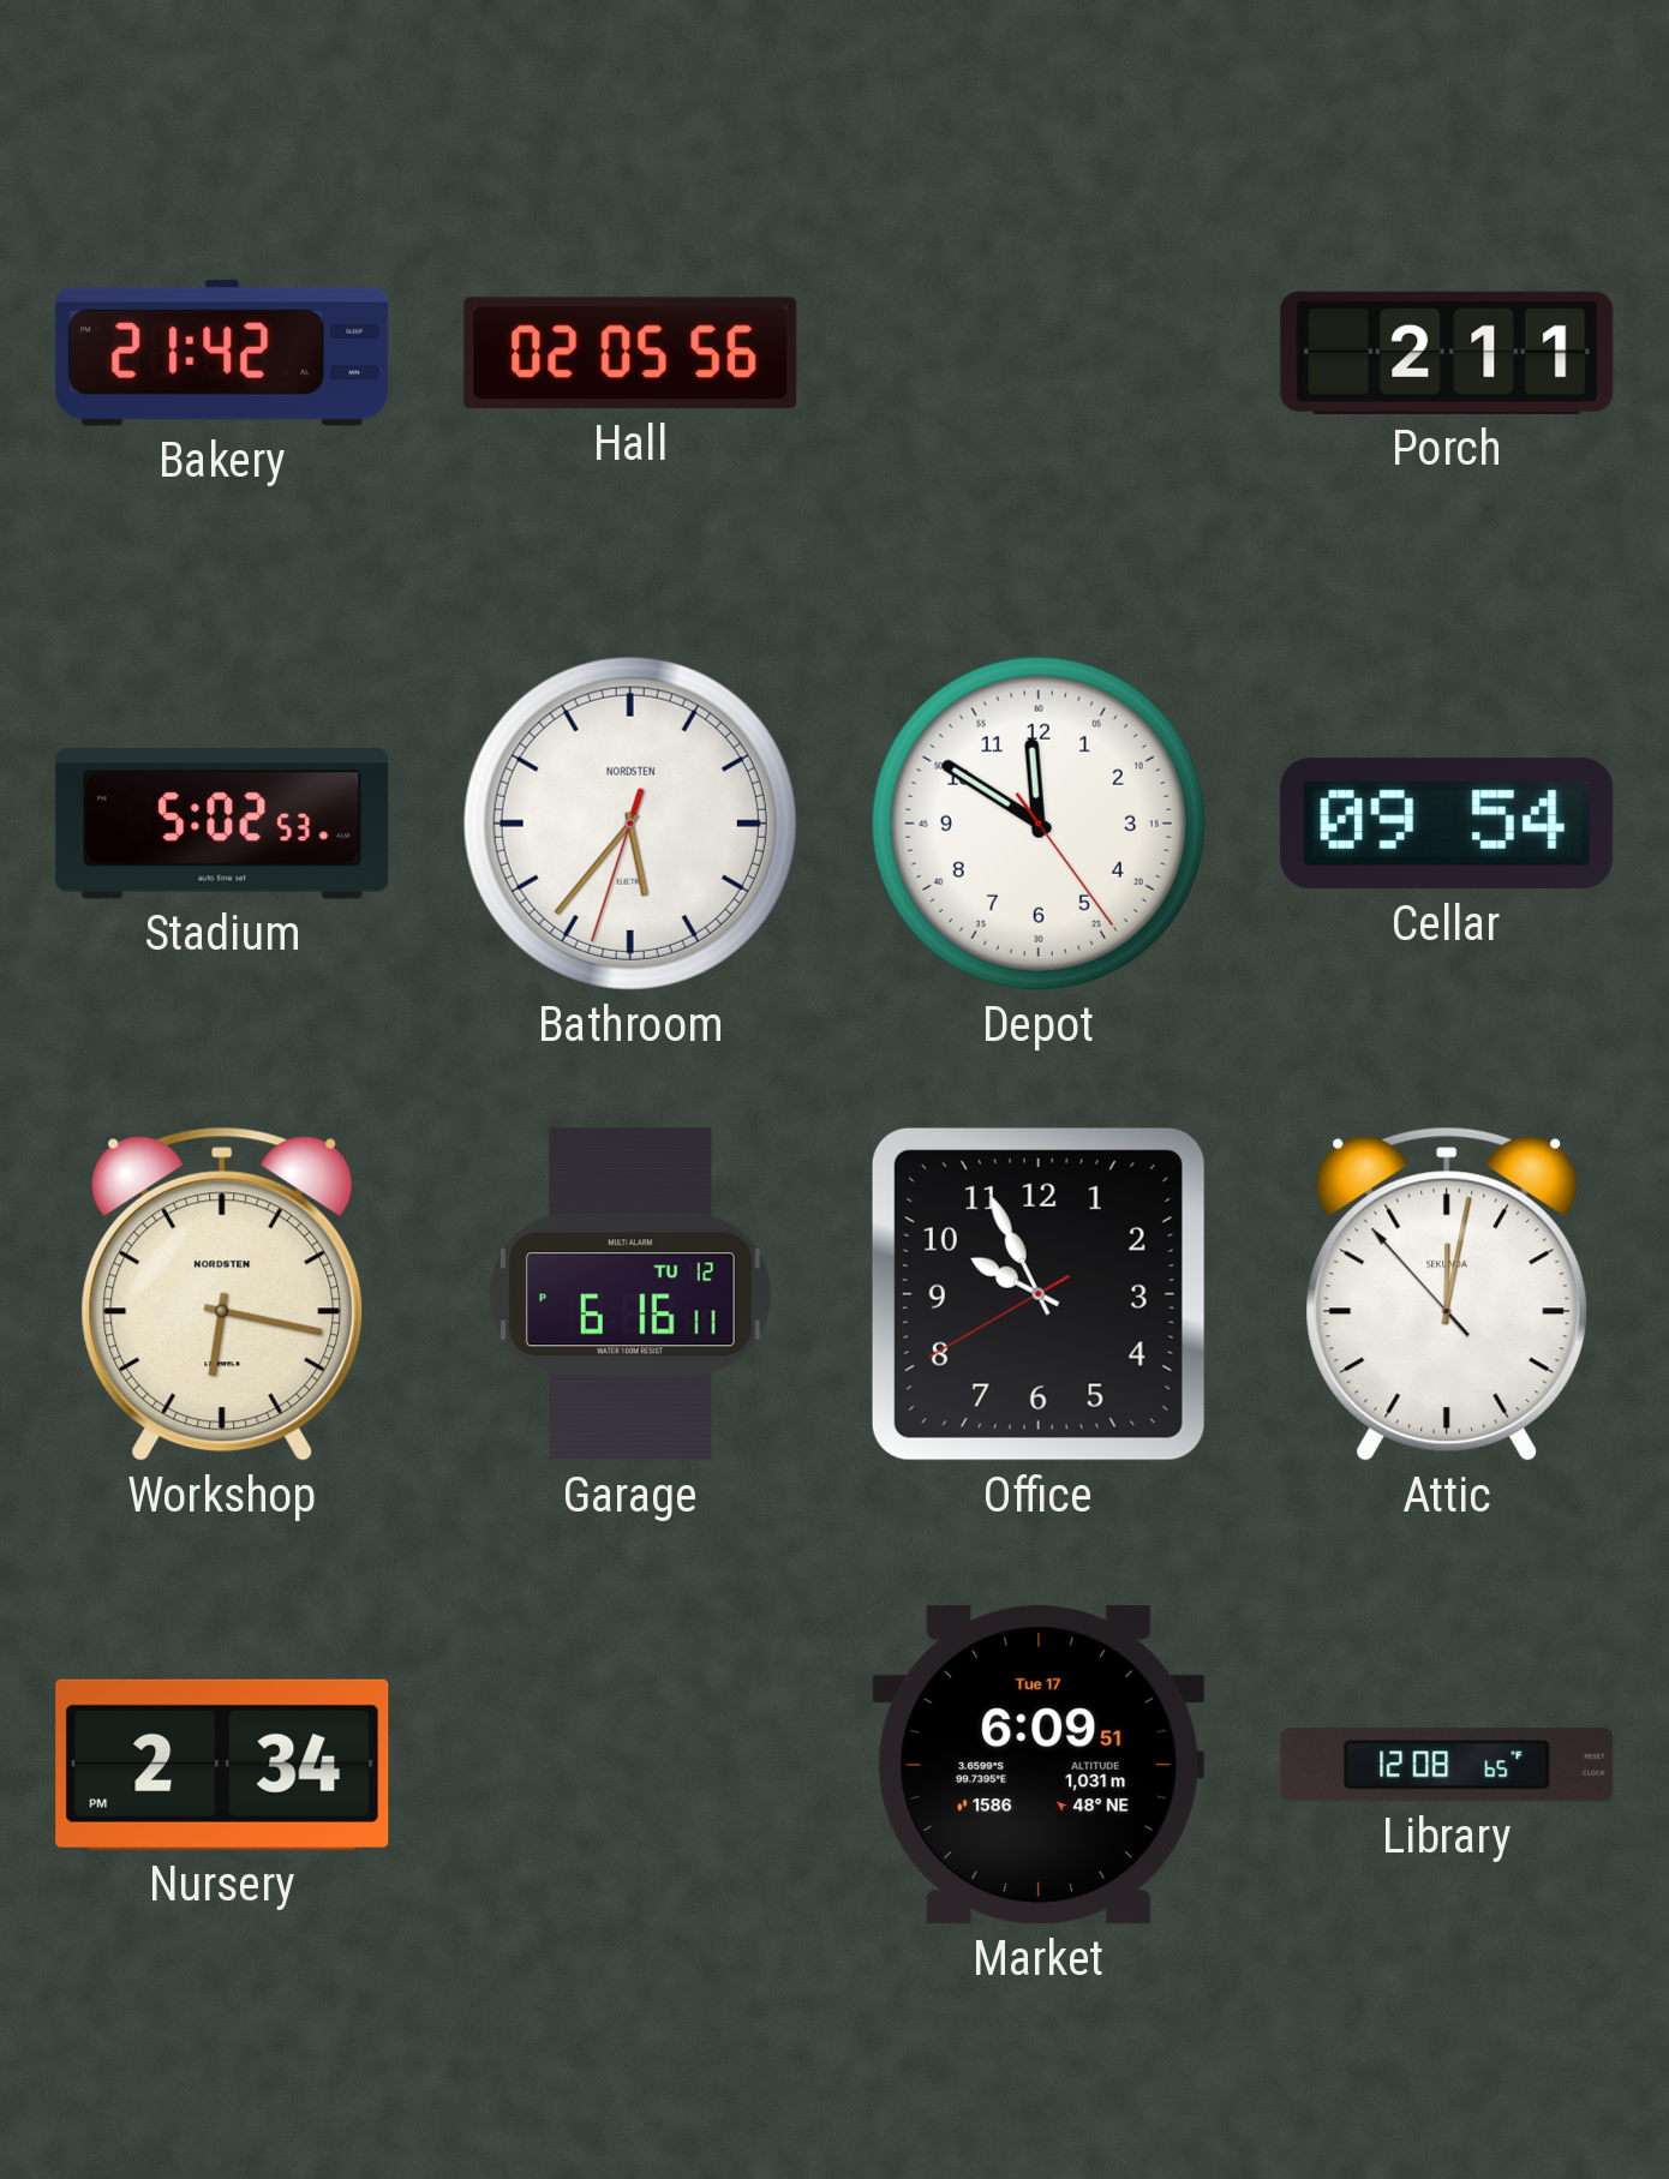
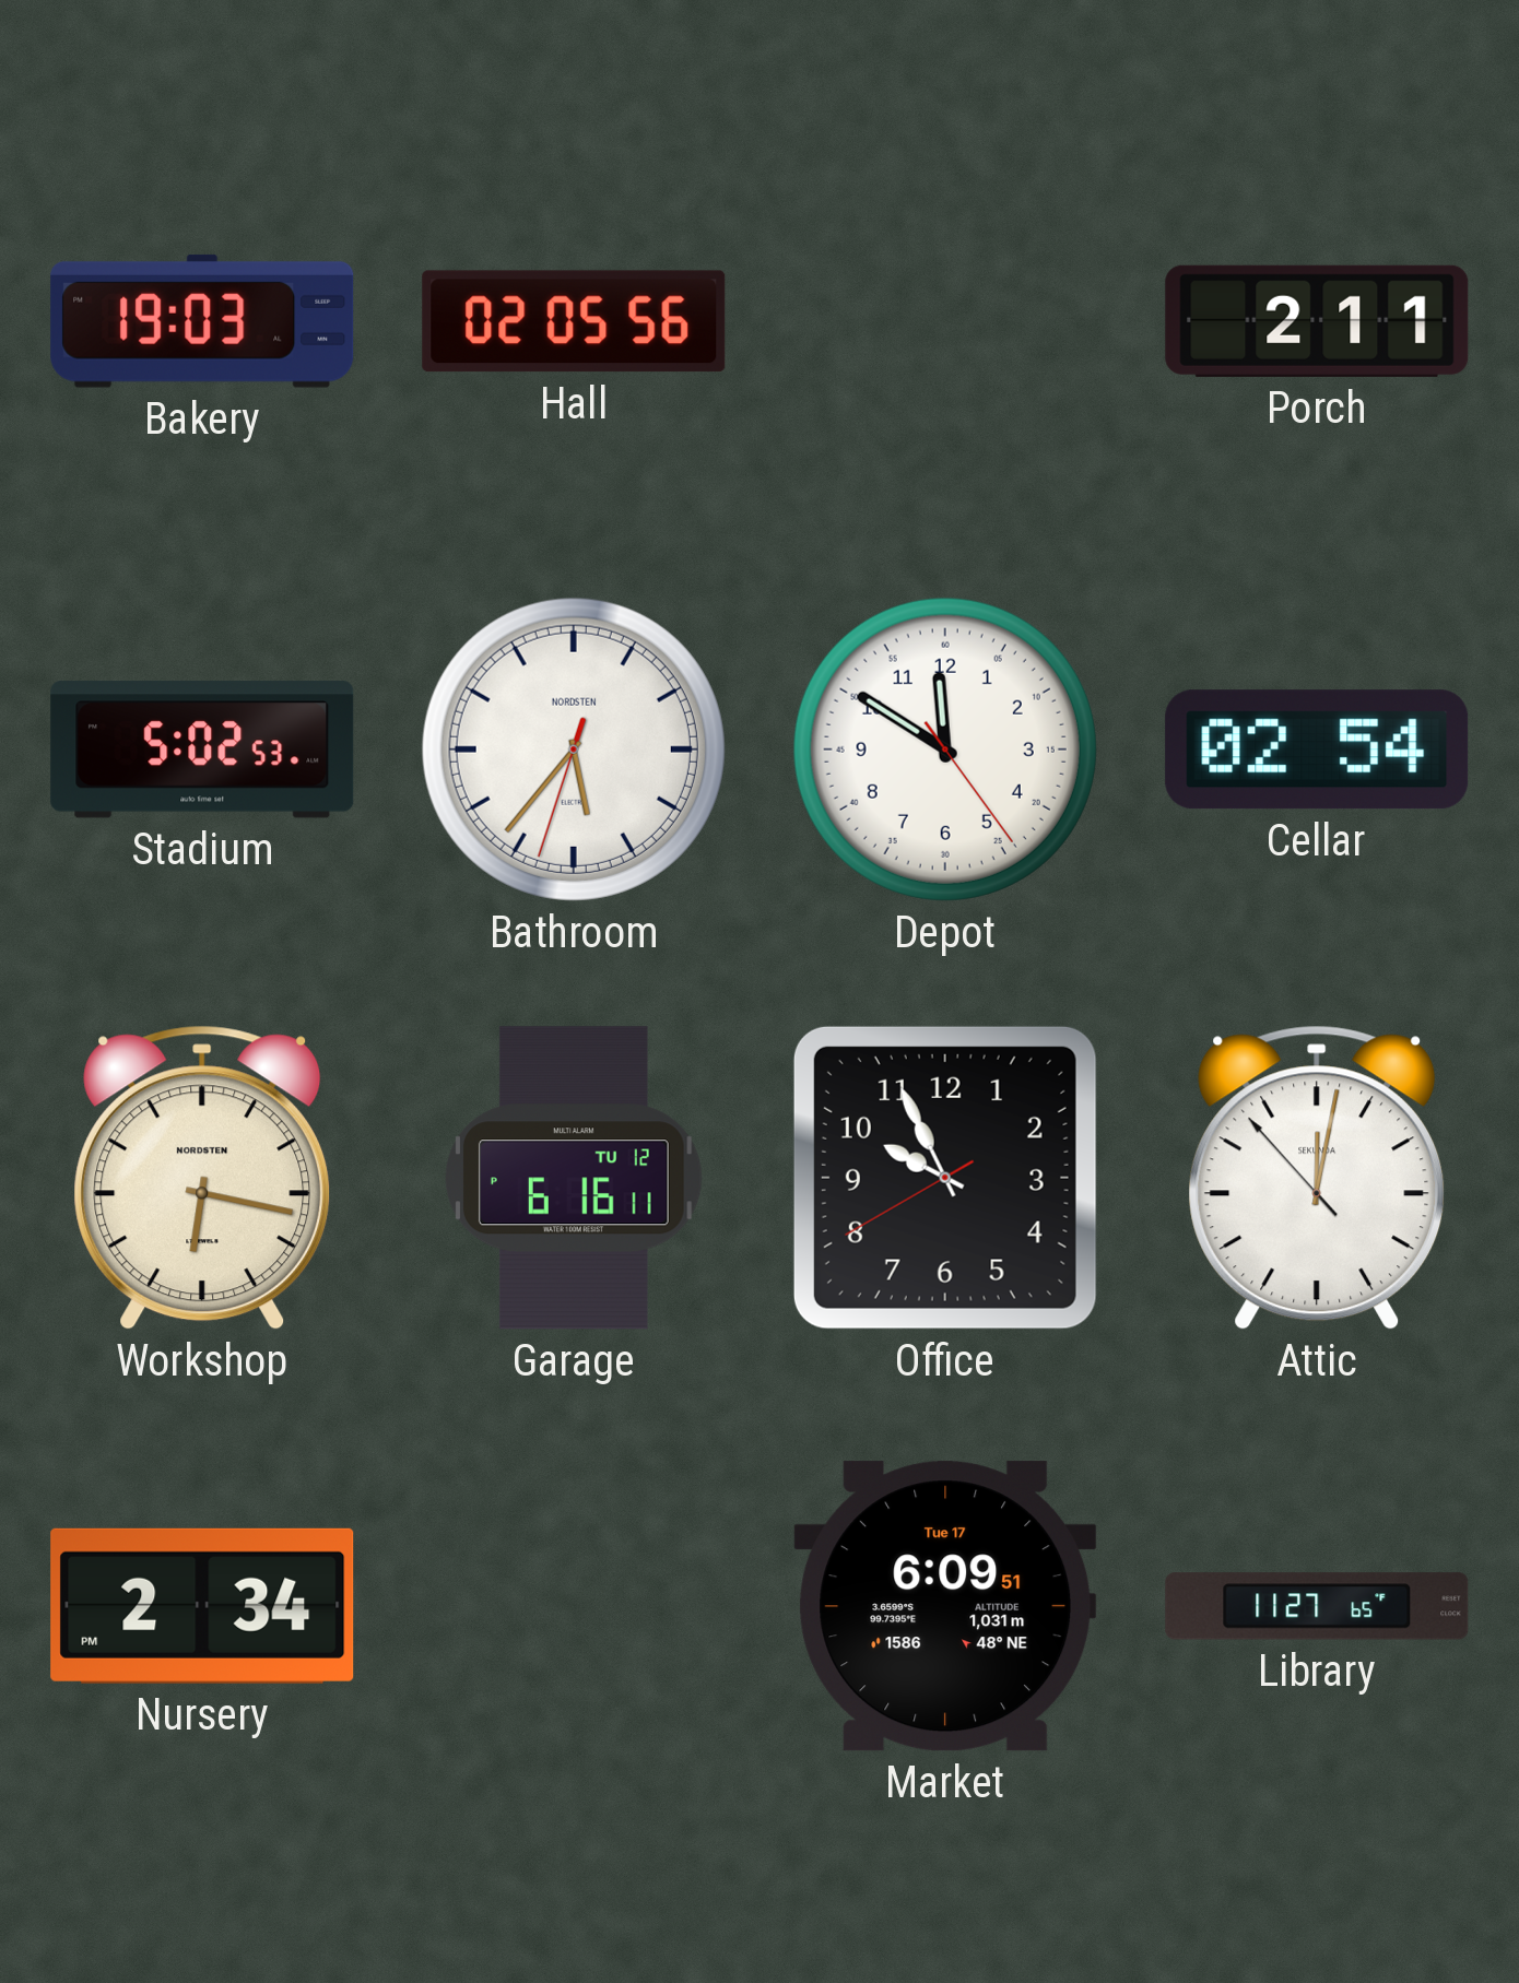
Bakery: 21:42 -> 19:03 (202, 321)
Cellar: 09:54 -> 02:54 (1317, 749)
Library: 12:08 -> 11:27 (1317, 1606)
